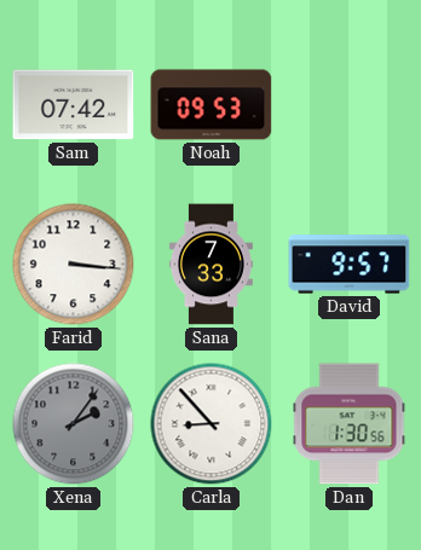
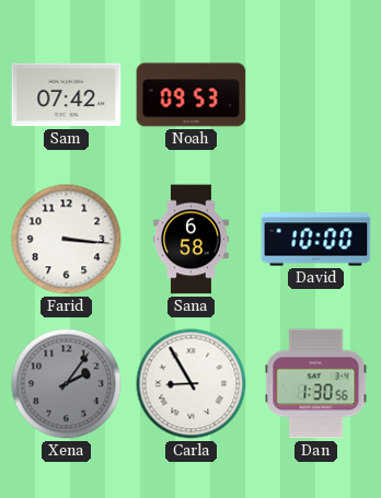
Sana: 7:33 -> 6:58 (190, 240)
David: 9:57 -> 10:00 (316, 240)
Carla: 8:53 -> 8:55 (192, 384)
